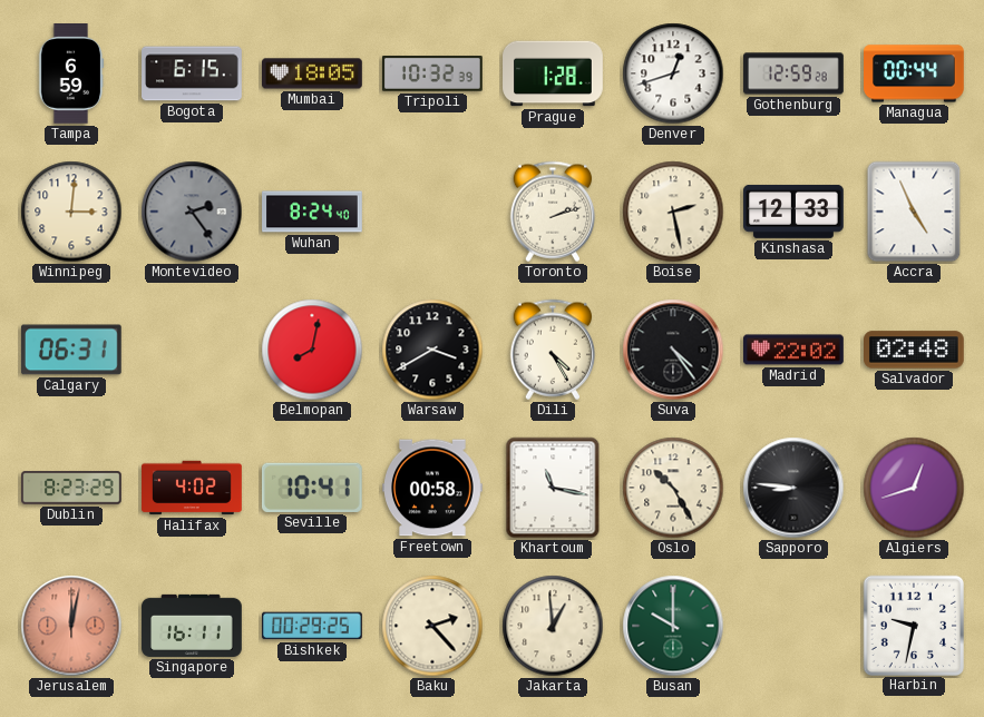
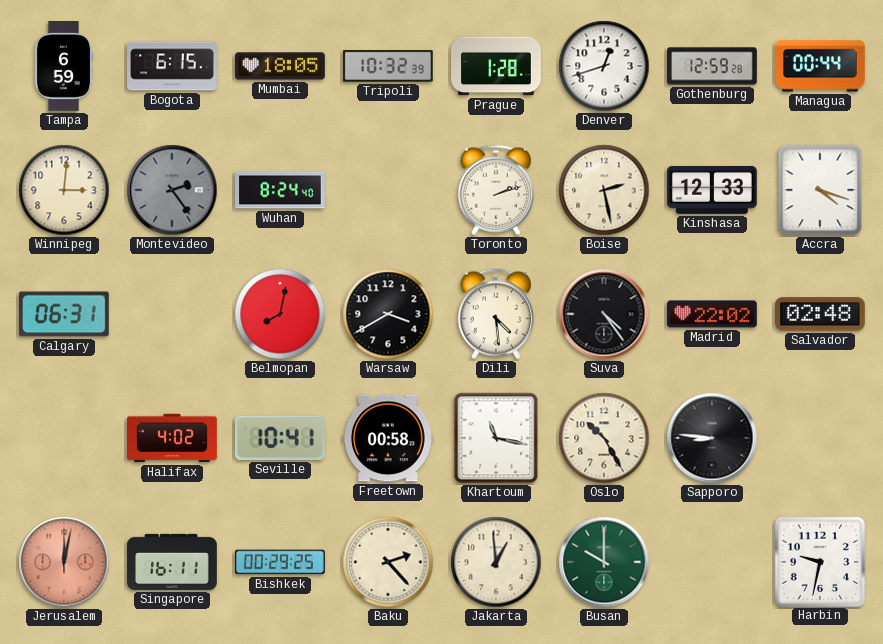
Accra: 4:56 -> 4:18 (820, 190)
Dili: 4:25 -> 4:29 (495, 314)
Dublin: 8:23 -> none (71, 488)
Algiers: 12:42 -> none (914, 488)
